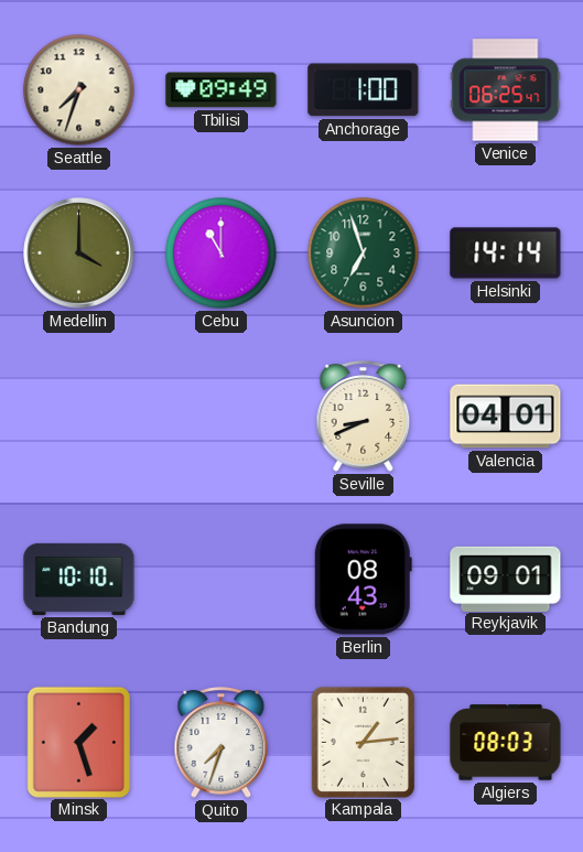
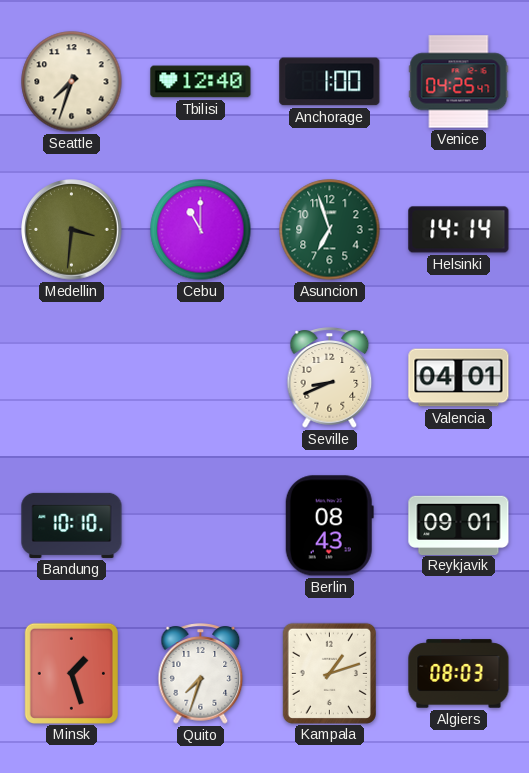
Tbilisi: 09:49 -> 12:40 (201, 82)
Venice: 06:25 -> 04:25 (459, 82)
Medellin: 4:00 -> 3:31 (72, 230)
Kampala: 1:14 -> 1:12 (329, 673)
